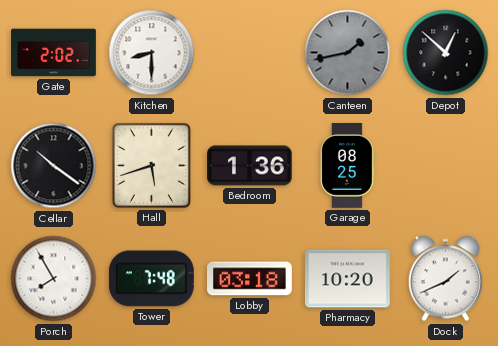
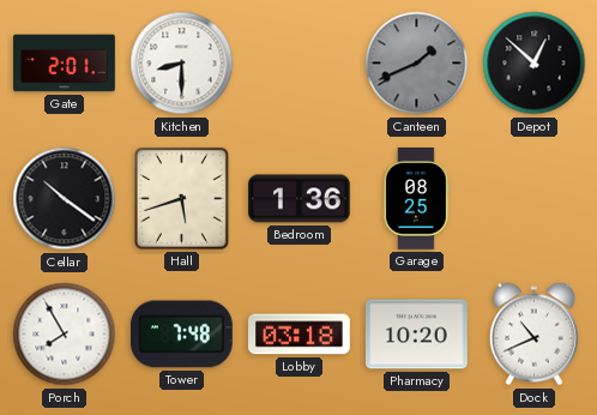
Gate: 2:02 -> 2:01 (65, 64)
Canteen: 1:43 -> 1:41 (417, 64)
Dock: 1:41 -> 10:41 (533, 335)
